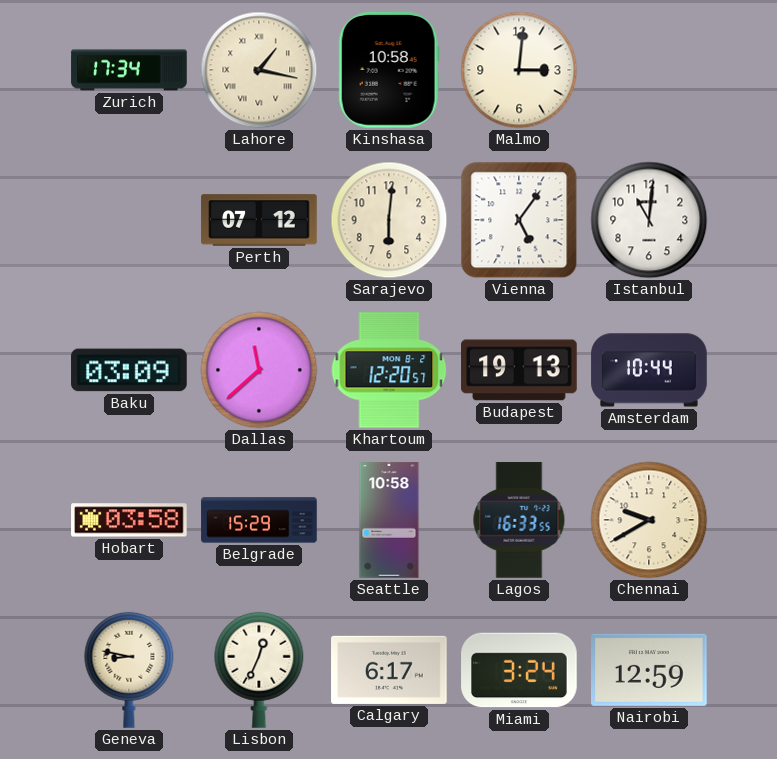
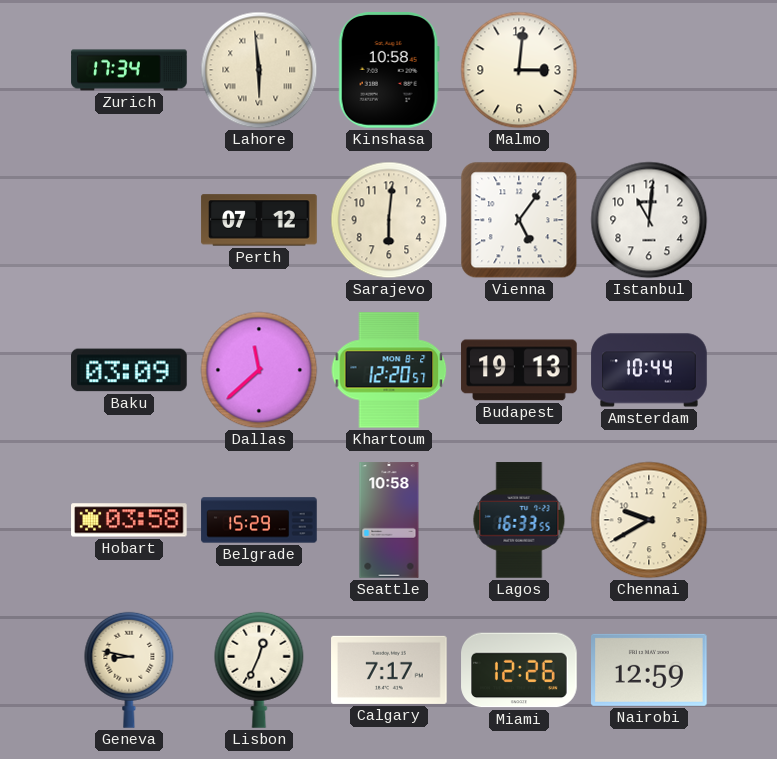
Lahore: 1:17 -> 5:59 (259, 70)
Calgary: 6:17 -> 7:17 (389, 670)
Miami: 3:24 -> 12:26 (519, 670)
